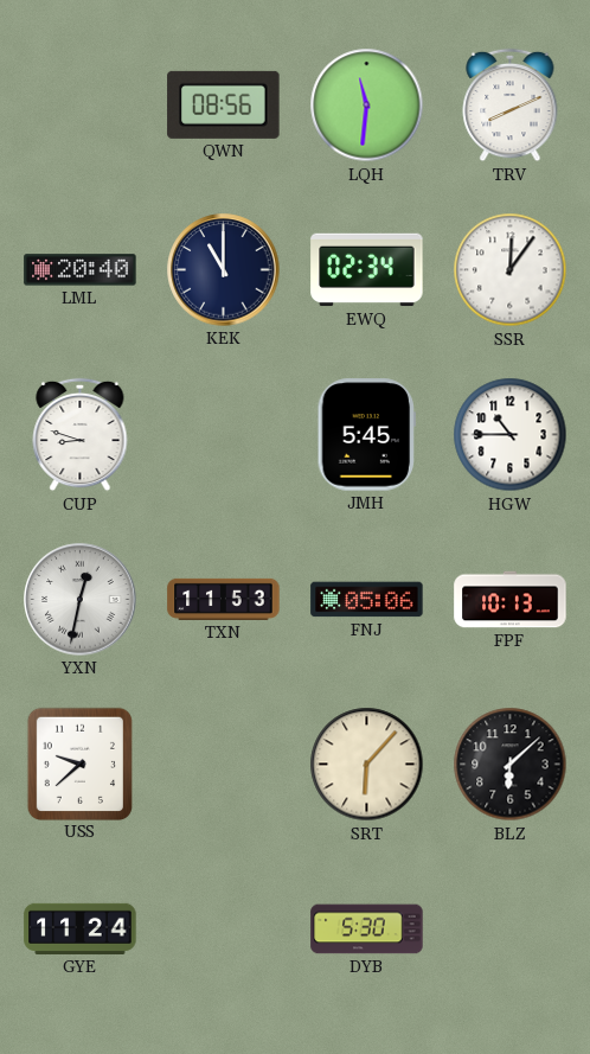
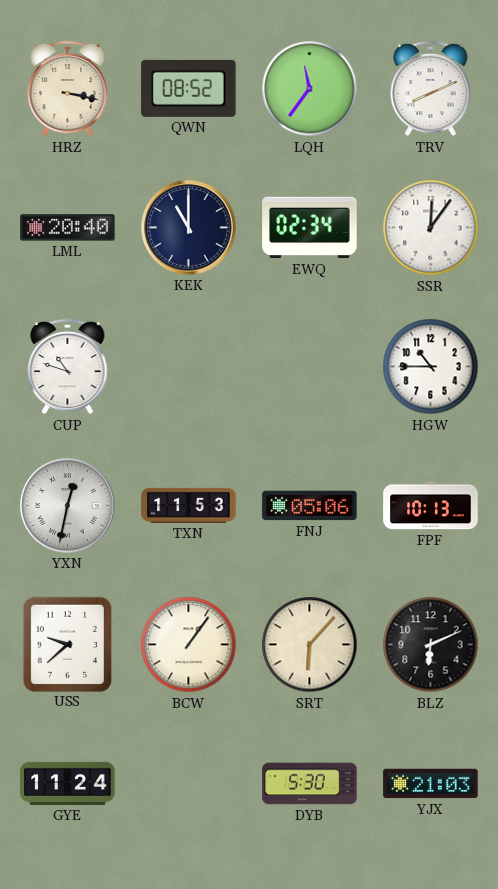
HRZ: none -> 3:17 (68, 89)
QWN: 08:56 -> 08:52 (189, 88)
LQH: 11:31 -> 11:36 (310, 89)
CUP: 8:48 -> 10:48 (68, 367)
JMH: 5:45 -> none (367, 435)
BCW: none -> 1:06 (189, 645)
BLZ: 6:08 -> 6:11 (431, 645)
YJX: none -> 21:03 (431, 784)
